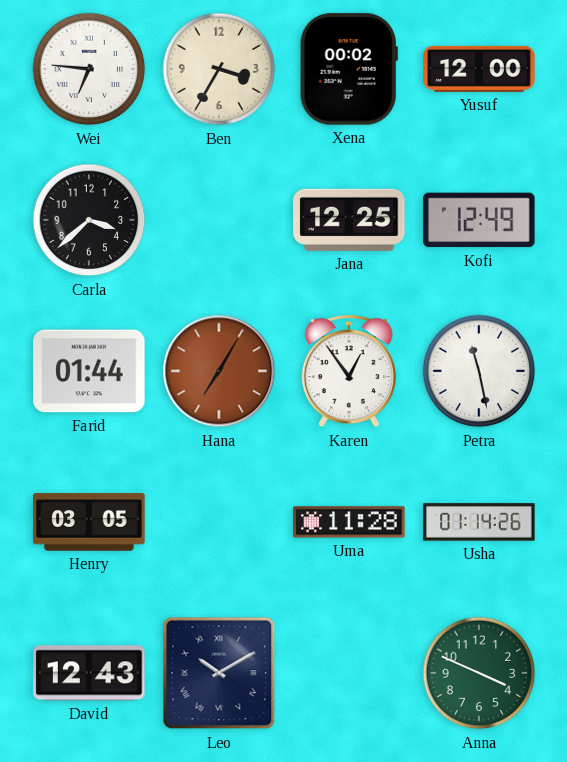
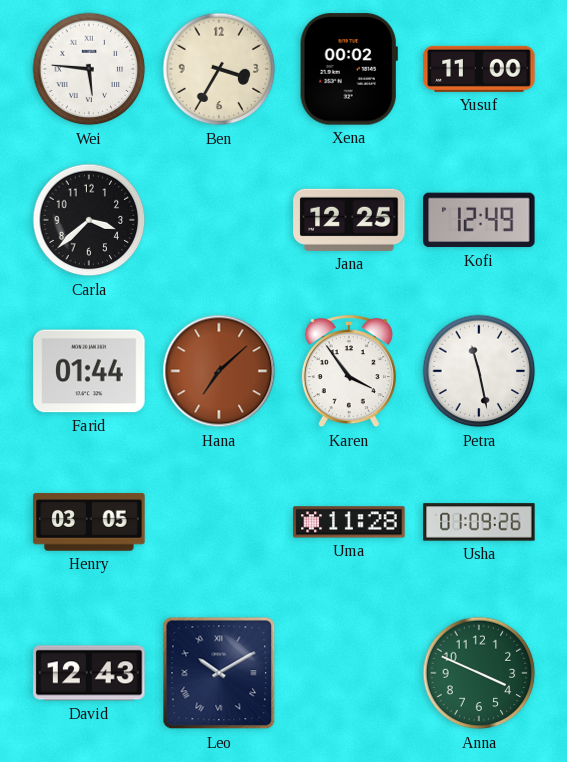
Wei: 6:46 -> 5:46 (89, 69)
Yusuf: 12:00 -> 11:00 (479, 69)
Hana: 7:05 -> 7:08 (219, 371)
Karen: 12:54 -> 3:54 (349, 372)
Usha: 01:14 -> 01:09 (479, 522)
